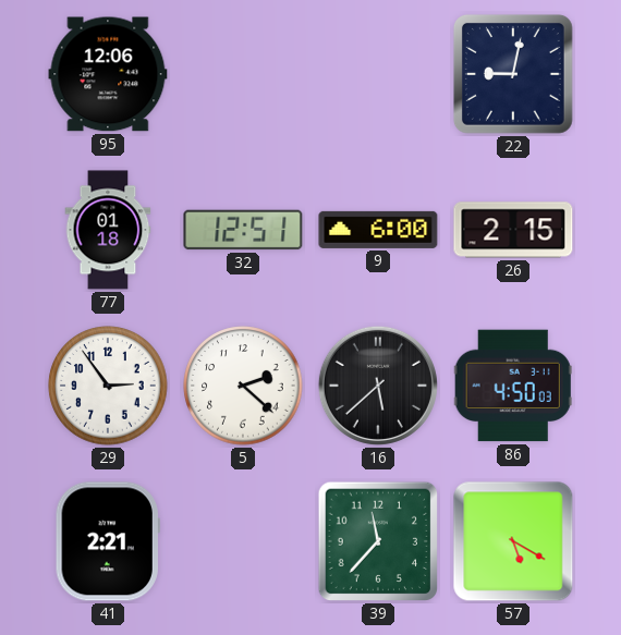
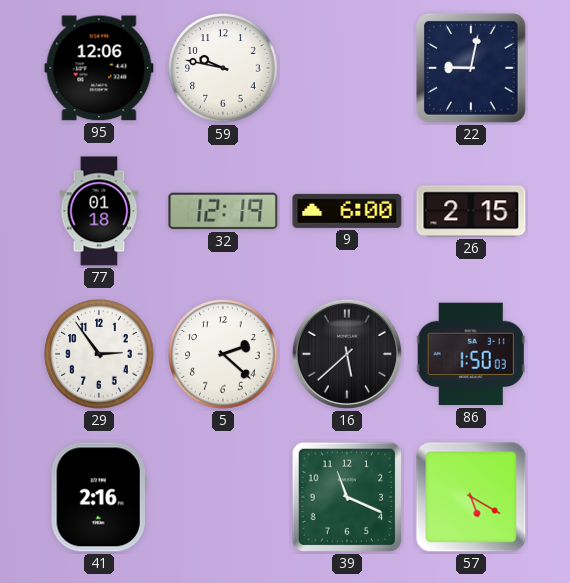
59: none -> 9:47 (223, 68)
32: 12:51 -> 12:19 (223, 211)
86: 4:50 -> 1:50 (471, 354)
41: 2:21 -> 2:16 (99, 497)
39: 11:37 -> 11:19 (347, 497)
